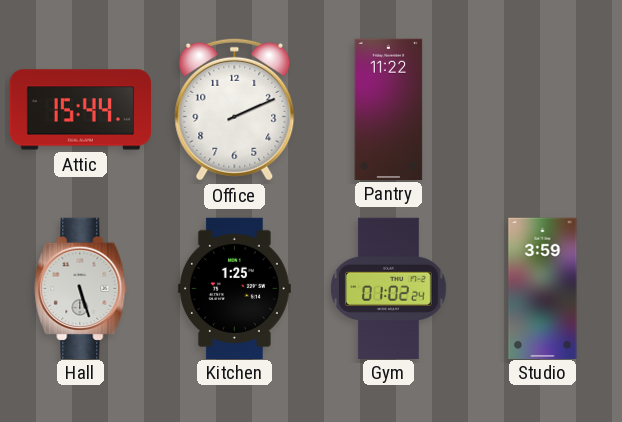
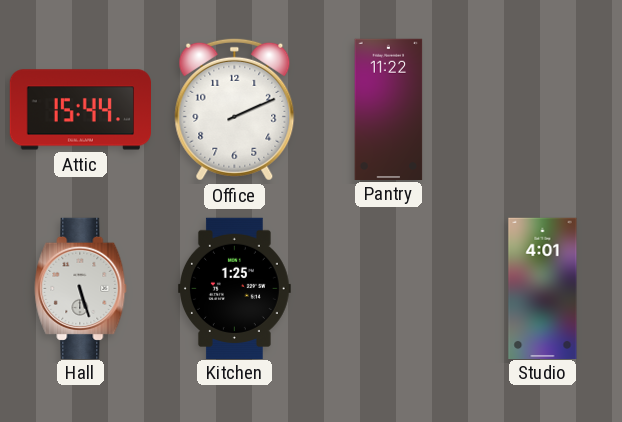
Gym: 01:02 -> none (388, 288)
Studio: 3:59 -> 4:01 (543, 288)
